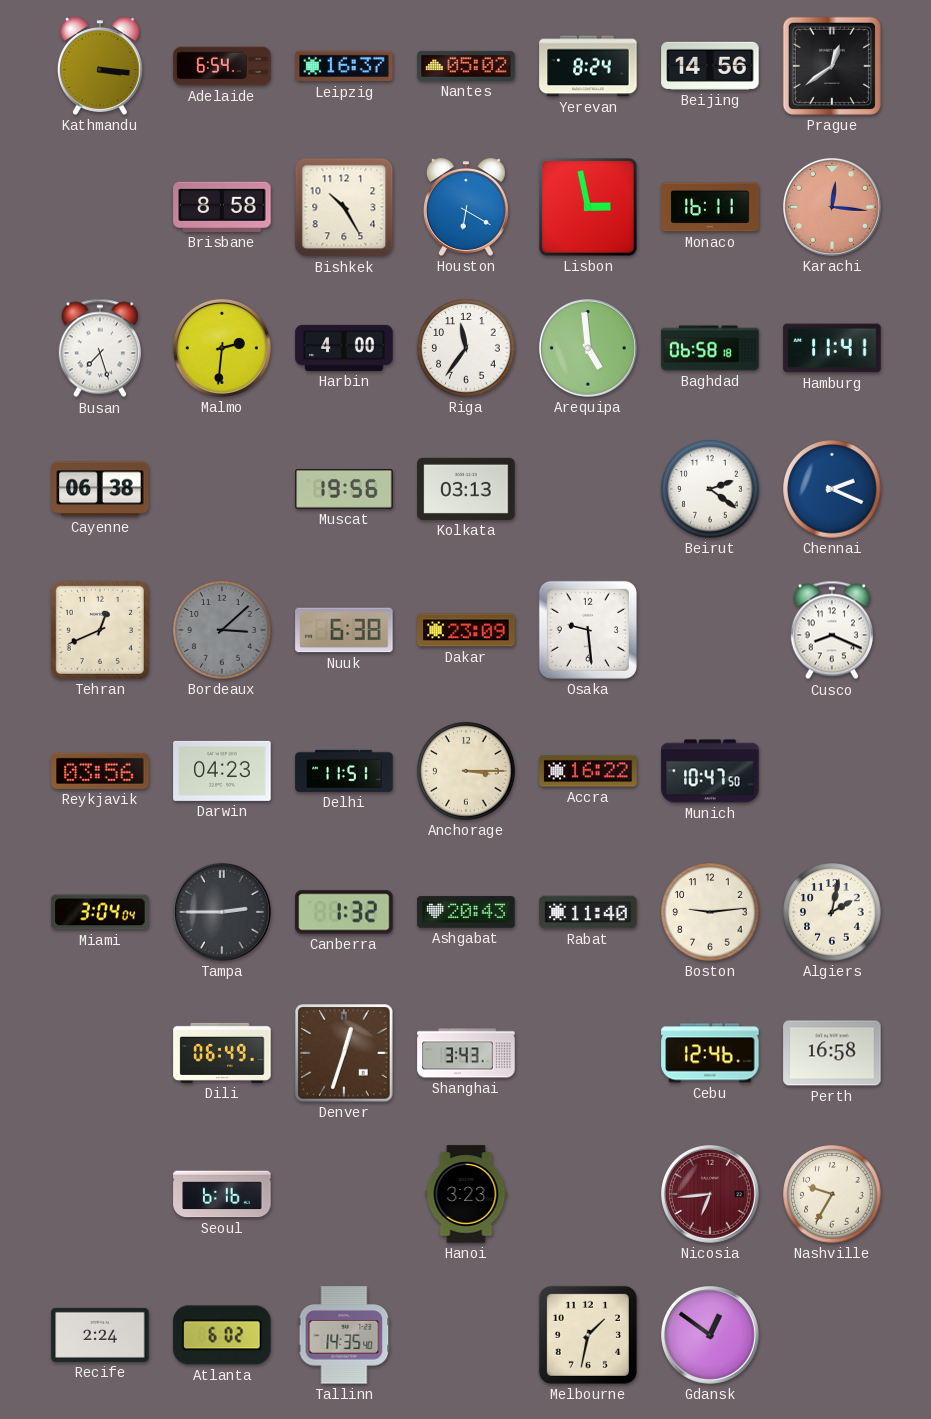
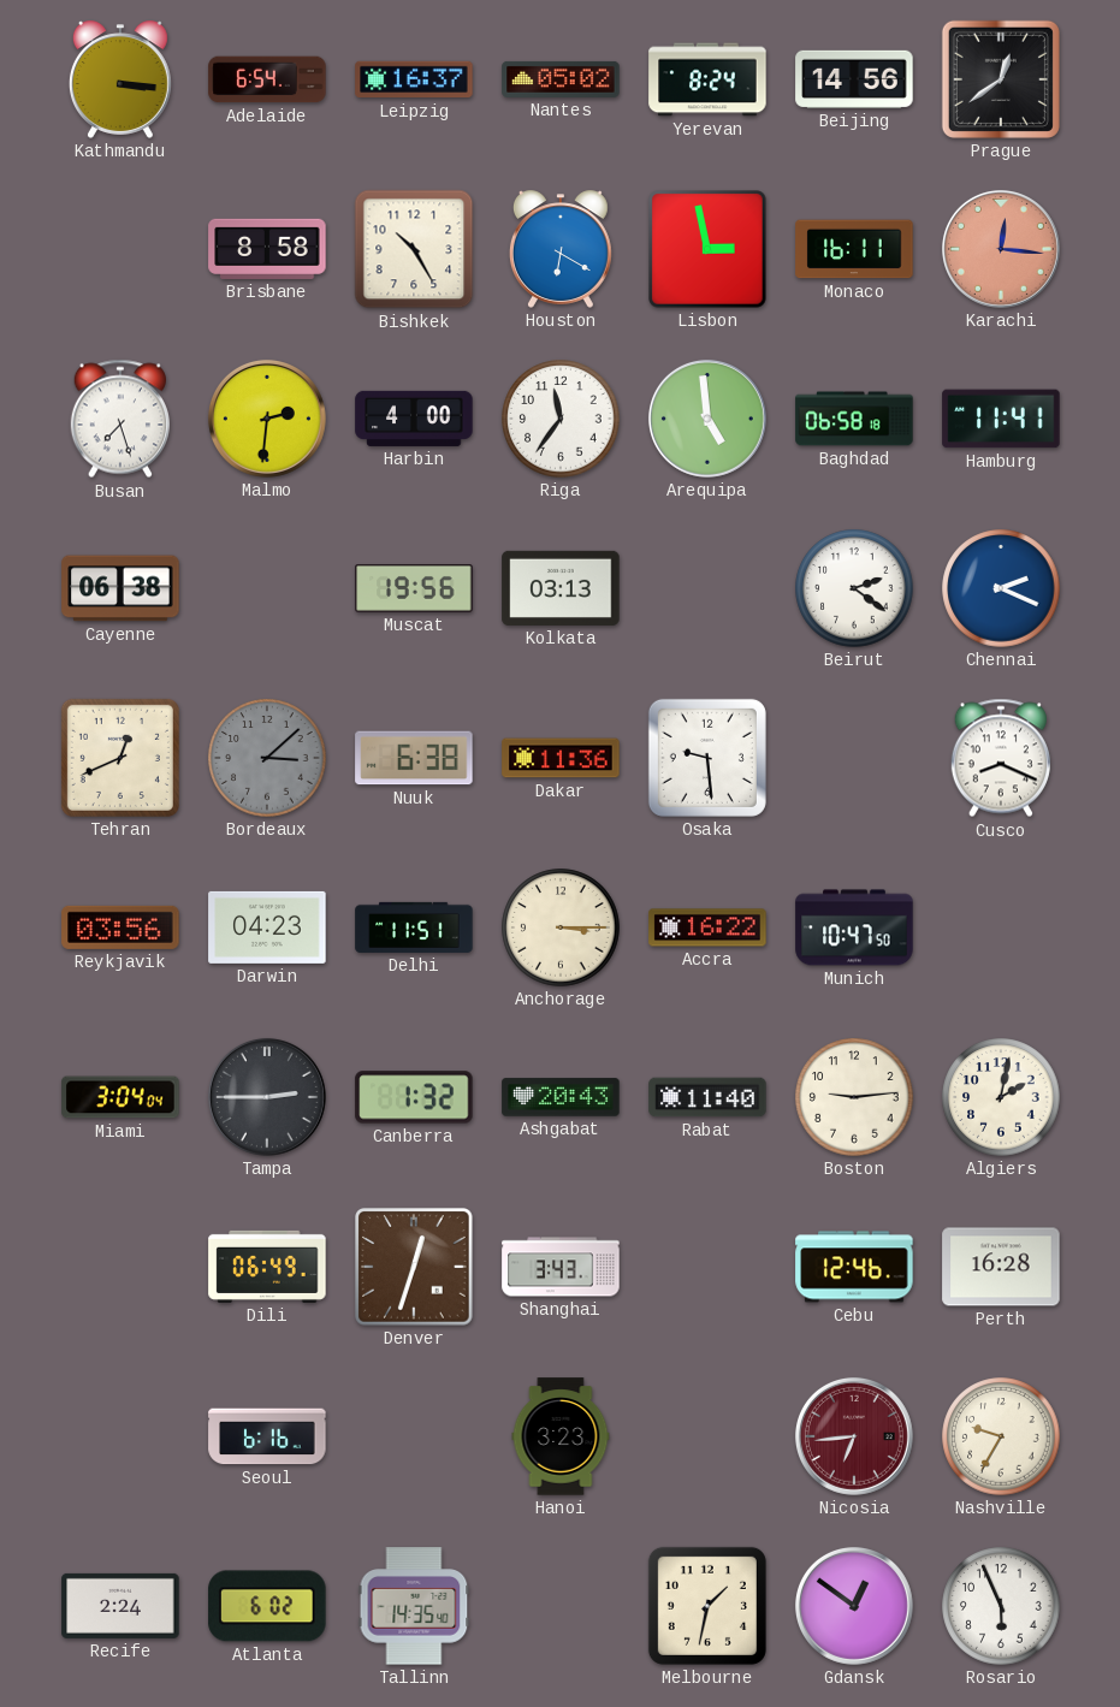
Dakar: 23:09 -> 11:36 (561, 758)
Perth: 16:58 -> 16:28 (1001, 1267)
Rosario: none -> 5:56 (1001, 1606)
